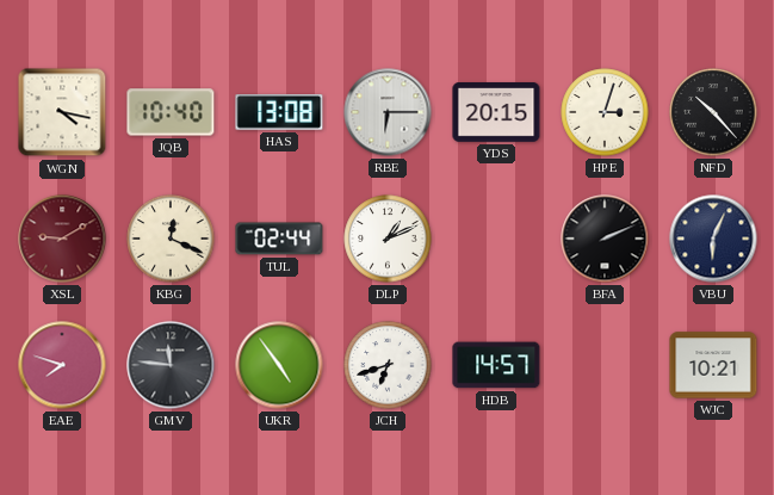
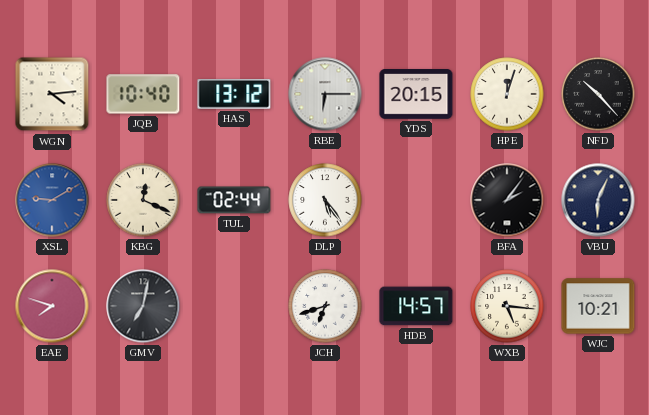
WGN: 4:17 -> 4:14 (52, 94)
HAS: 13:08 -> 13:12 (234, 95)
HPE: 3:03 -> 12:03 (507, 94)
XSL dial: burgundy -> blue (52, 200)
DLP: 1:11 -> 5:24 (325, 200)
BFA: 2:11 -> 2:06 (507, 200)
GMV: 11:46 -> 7:02 (143, 306)
UKR: 4:54 -> none (279, 365)
WXB: none -> 5:16 (507, 306)
